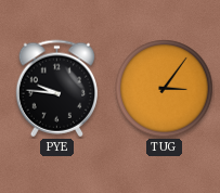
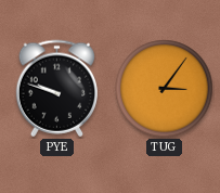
PYE: 9:46 -> 9:48 (56, 89)
